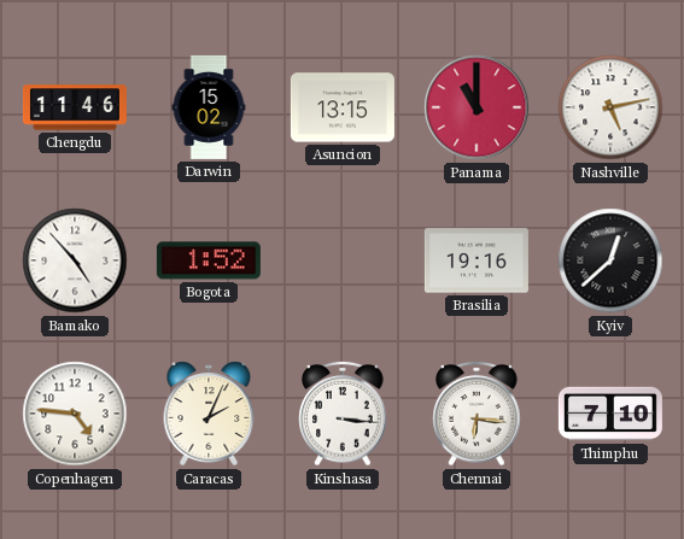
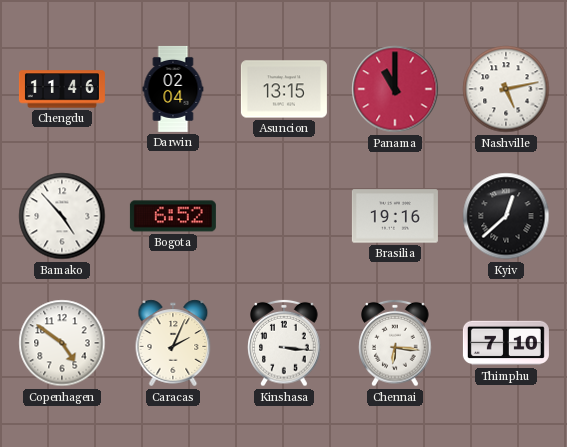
Darwin: 15:02 -> 02:04 (173, 89)
Bogota: 1:52 -> 6:52 (173, 216)
Copenhagen: 4:46 -> 4:51 (62, 343)
